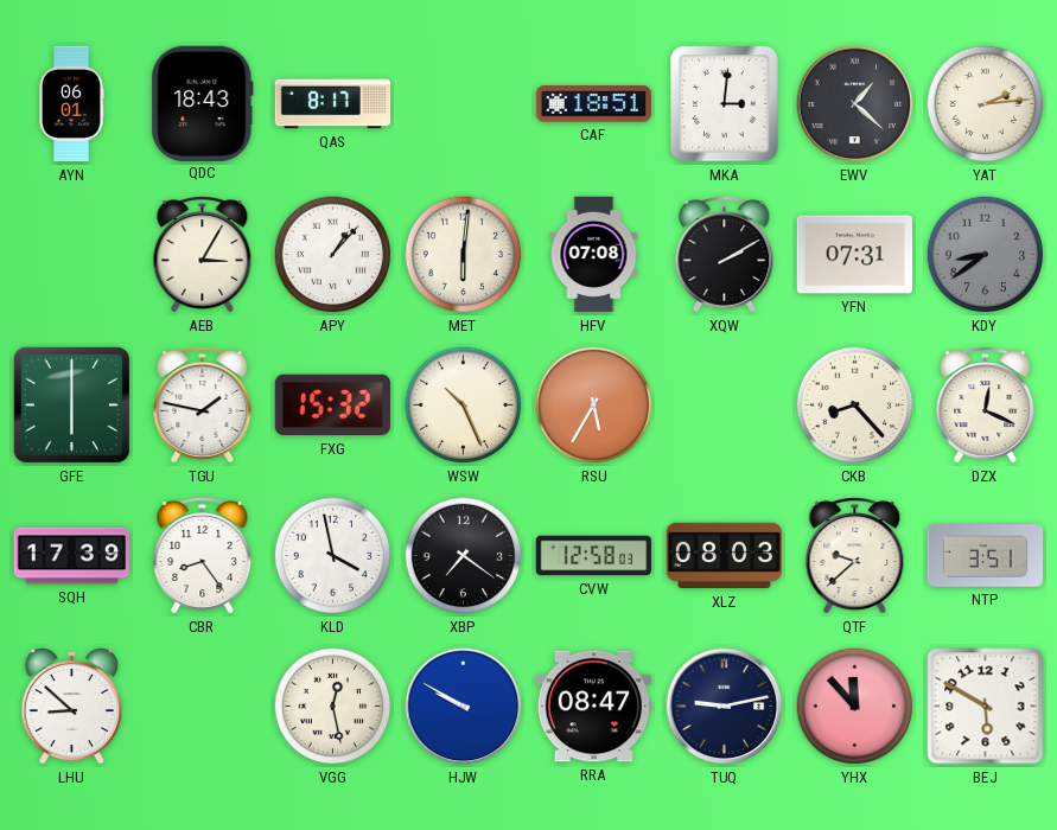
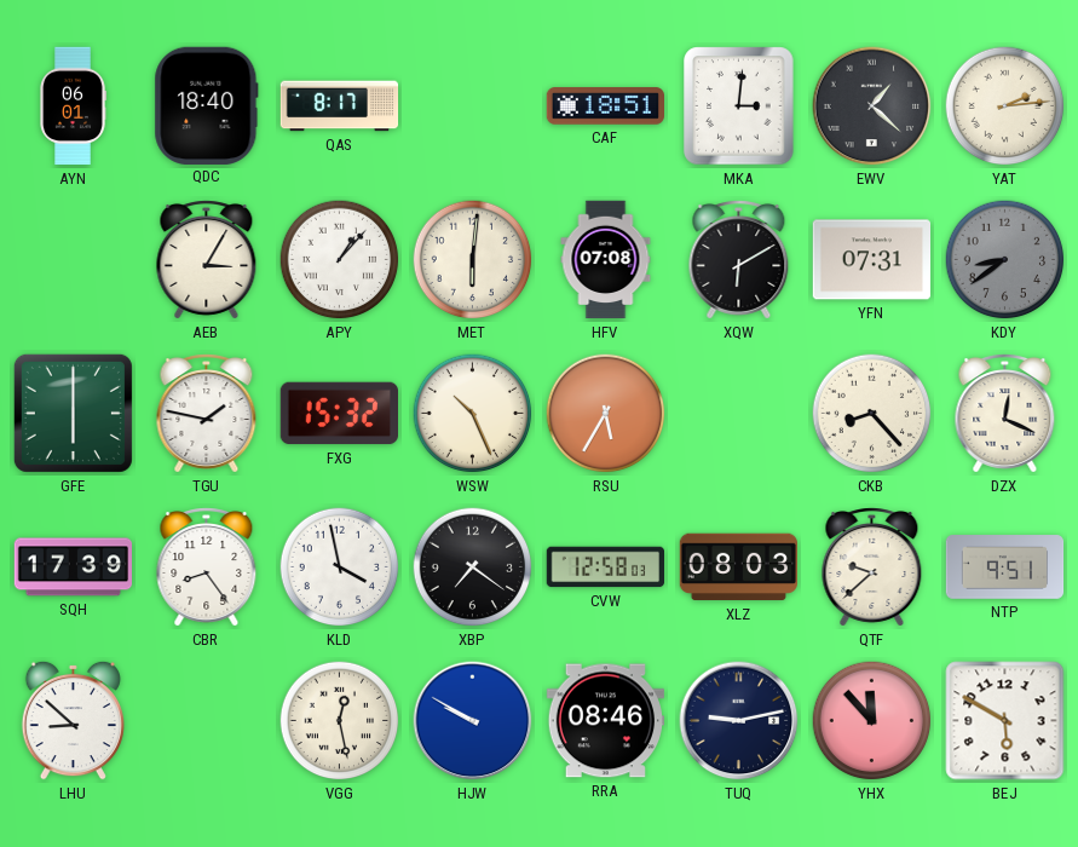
QDC: 18:43 -> 18:40 (207, 105)
XQW: 2:10 -> 6:10 (739, 260)
NTP: 3:51 -> 9:51 (1005, 567)
RRA: 08:47 -> 08:46 (605, 721)
